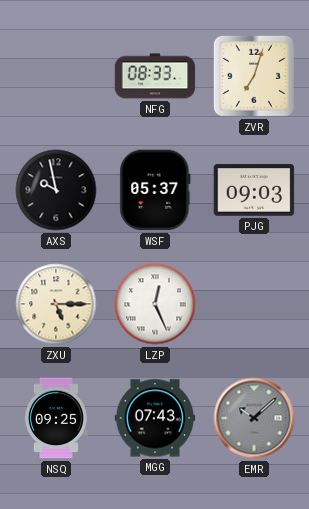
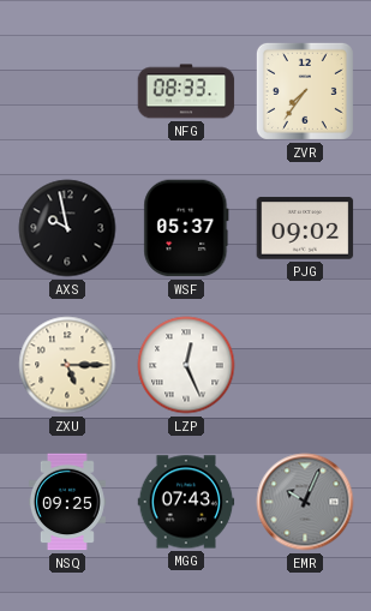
ZVR: 7:03 -> 7:36 (305, 91)
PJG: 09:03 -> 09:02 (305, 228)
EMR: 10:08 -> 10:04 (305, 502)
